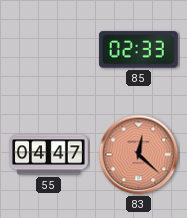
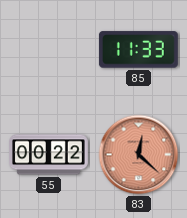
85: 02:33 -> 11:33 (138, 50)
55: 04:47 -> 00:22 (49, 155)
